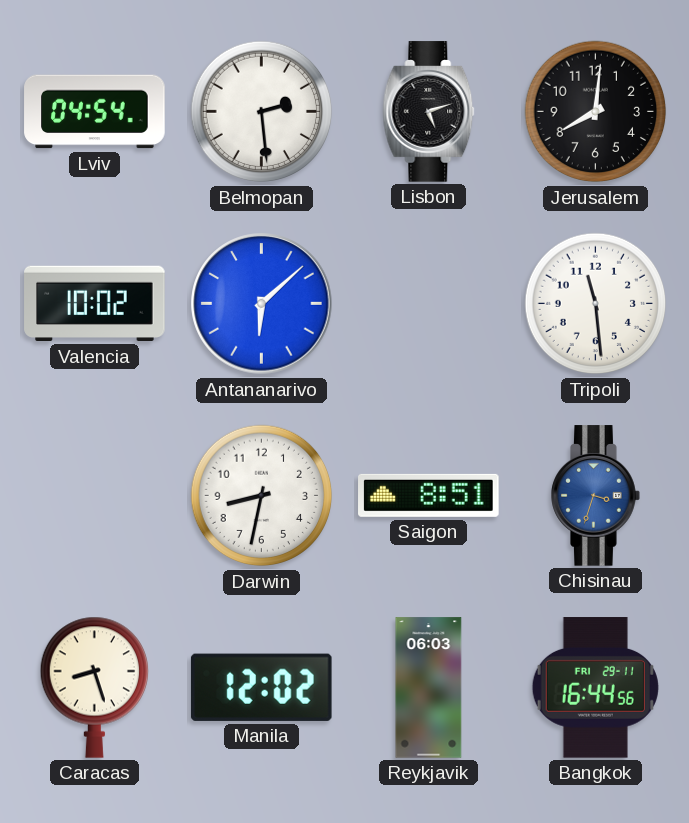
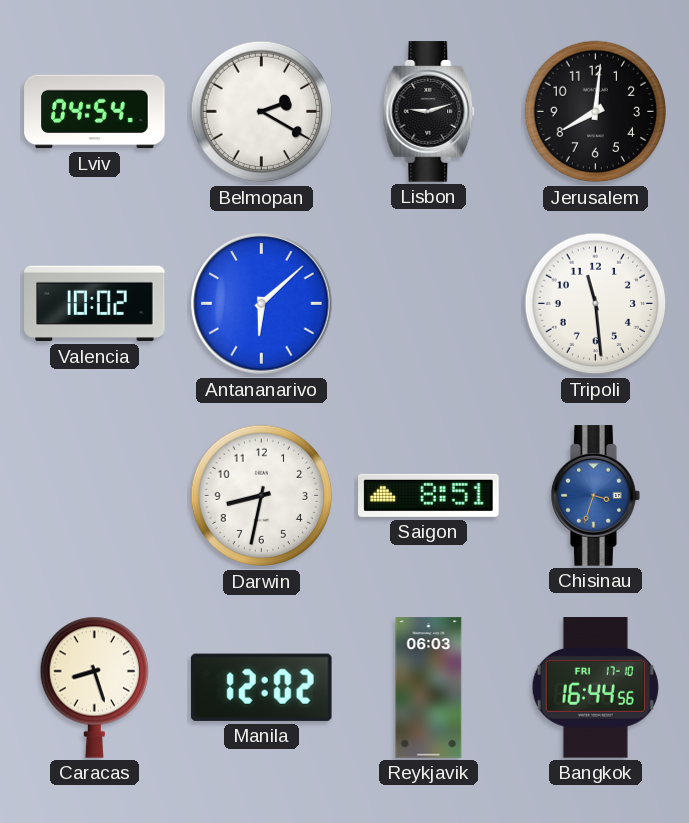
Belmopan: 2:29 -> 2:20 (262, 112)
Lisbon: 5:12 -> 9:12 (429, 112)
Bangkok date: FRI 29-11 -> FRI 17-10 (595, 688)
